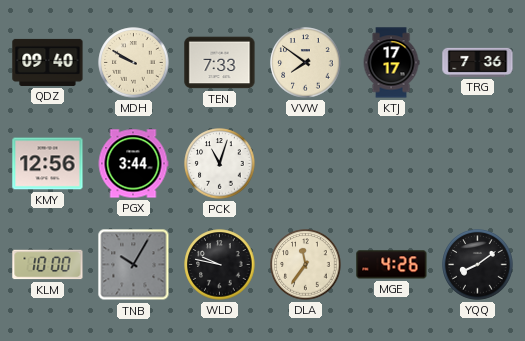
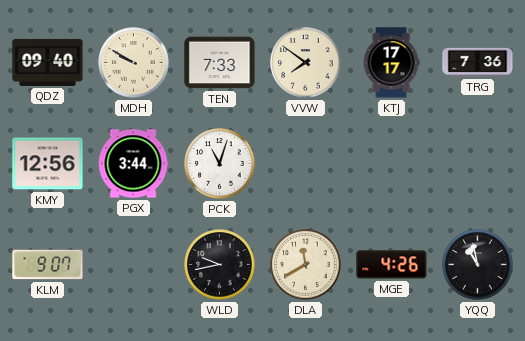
KLM: 10:00 -> 9:07 (48, 265)
TNB: 10:05 -> none (134, 265)
WLD: 9:47 -> 9:43 (220, 265)
DLA: 11:36 -> 11:40 (306, 265)
YQQ: 8:09 -> 10:58 (478, 265)
